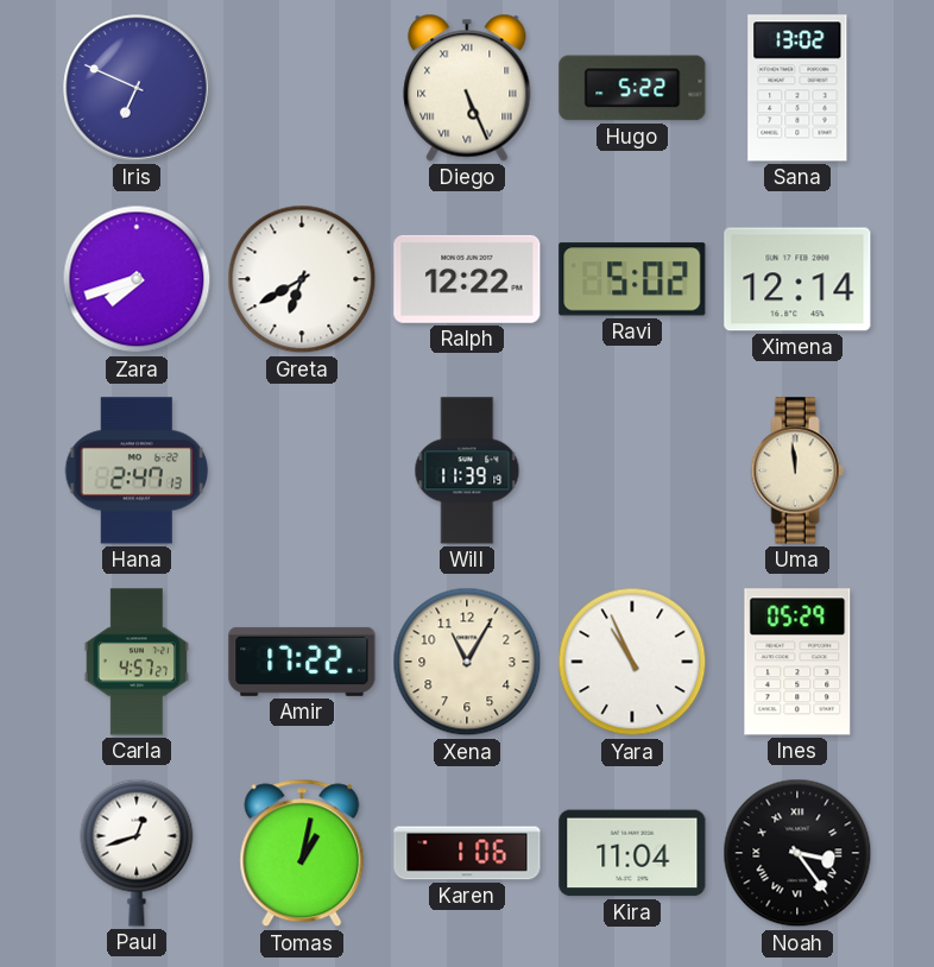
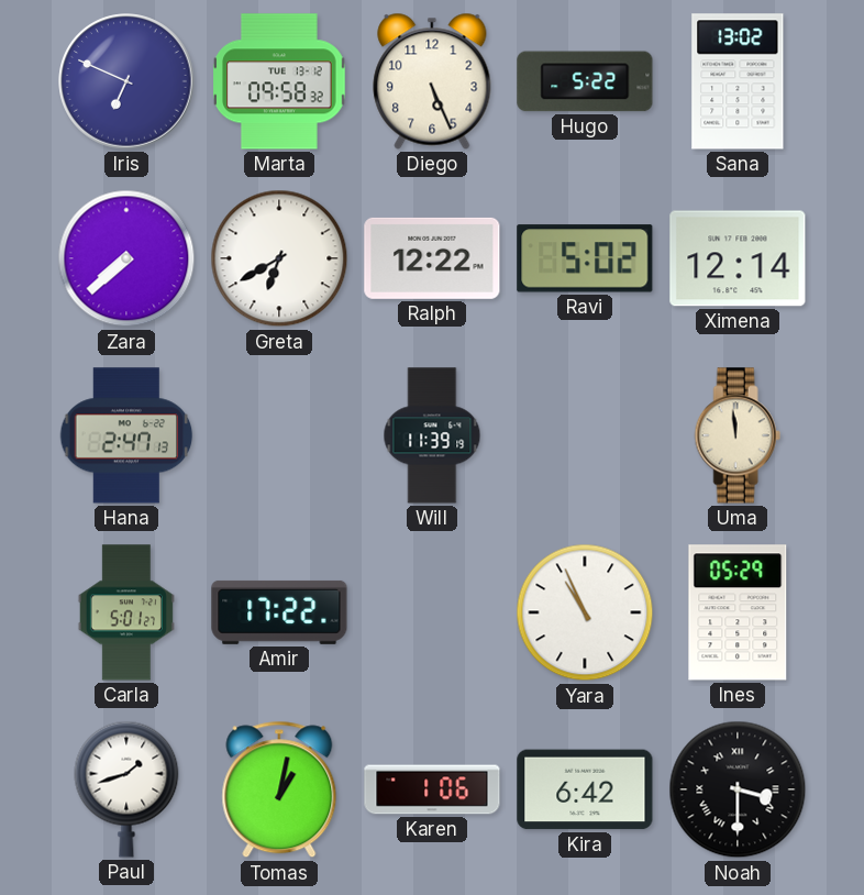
Marta: none -> 09:58 (279, 81)
Diego numerals: Roman -> Arabic (432, 81)
Zara: 7:42 -> 7:38 (126, 258)
Carla: 4:57 -> 5:01 (126, 612)
Xena: 11:05 -> none (467, 662)
Paul: 12:42 -> 1:42 (126, 789)
Kira: 11:04 -> 6:42 (585, 789)
Noah: 3:24 -> 3:30 (738, 789)
